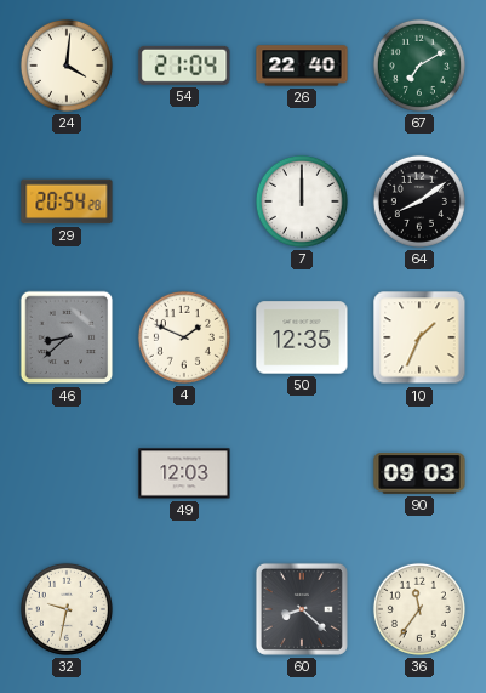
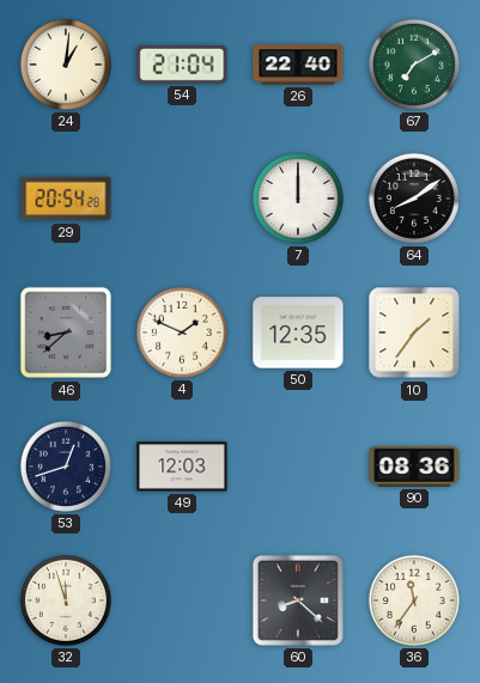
24: 4:01 -> 1:01 (66, 65)
10: 1:34 -> 1:36 (414, 333)
53: none -> 12:42 (66, 466)
90: 09:03 -> 08:36 (414, 466)
32: 9:32 -> 11:57 (66, 600)
